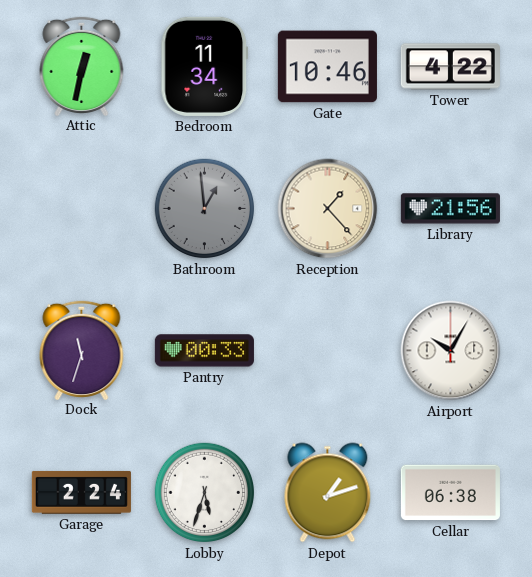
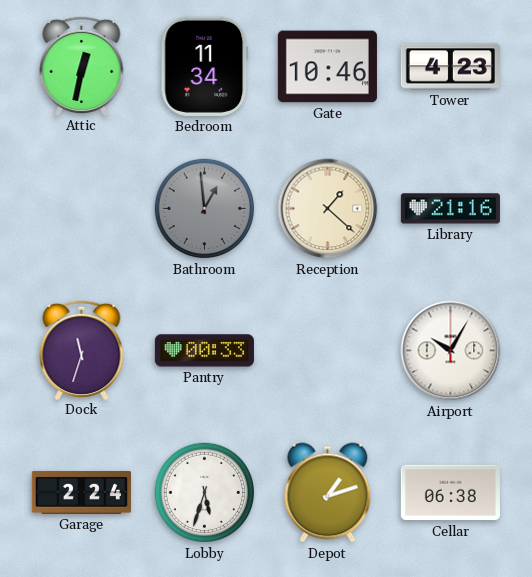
Tower: 4:22 -> 4:23 (450, 67)
Reception: 1:23 -> 1:22 (328, 209)
Library: 21:56 -> 21:16 (450, 209)
